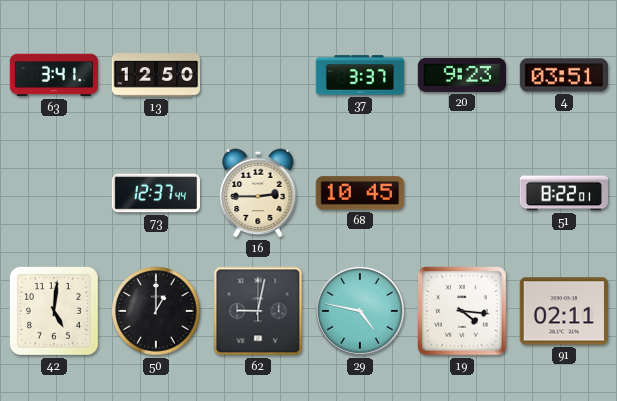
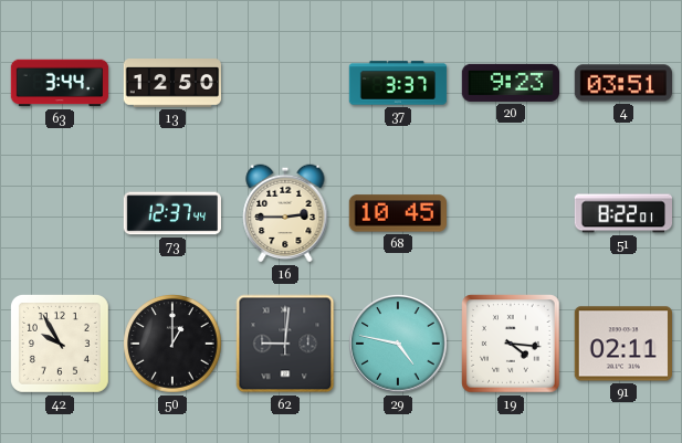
63: 3:41 -> 3:44 (60, 83)
42: 5:01 -> 9:55 (60, 344)
62: 9:02 -> 9:01 (285, 344)
